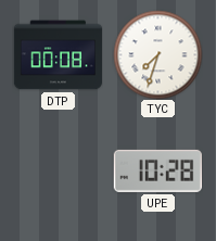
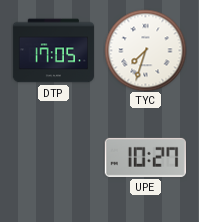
DTP: 00:08 -> 17:05 (53, 51)
UPE: 10:28 -> 10:27 (145, 157)
